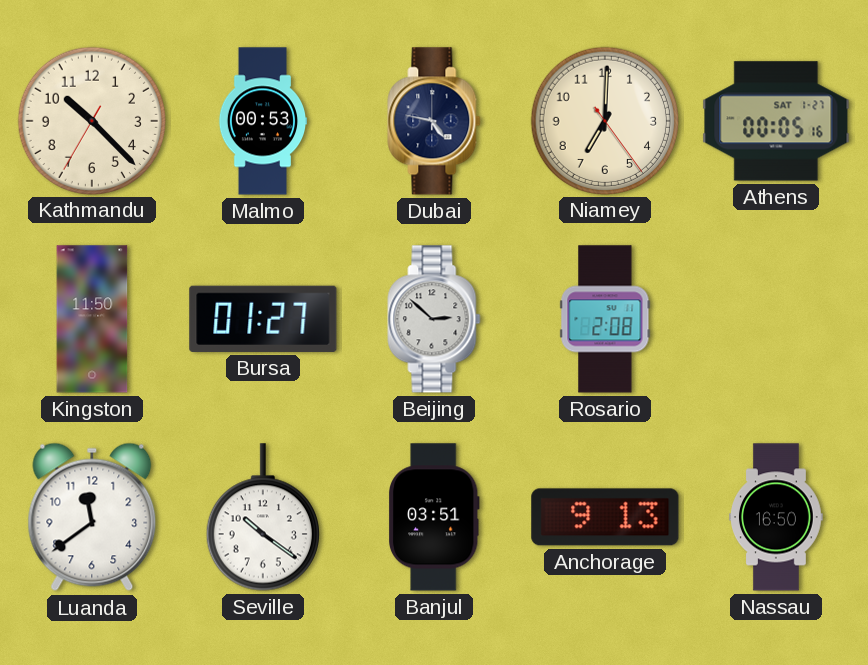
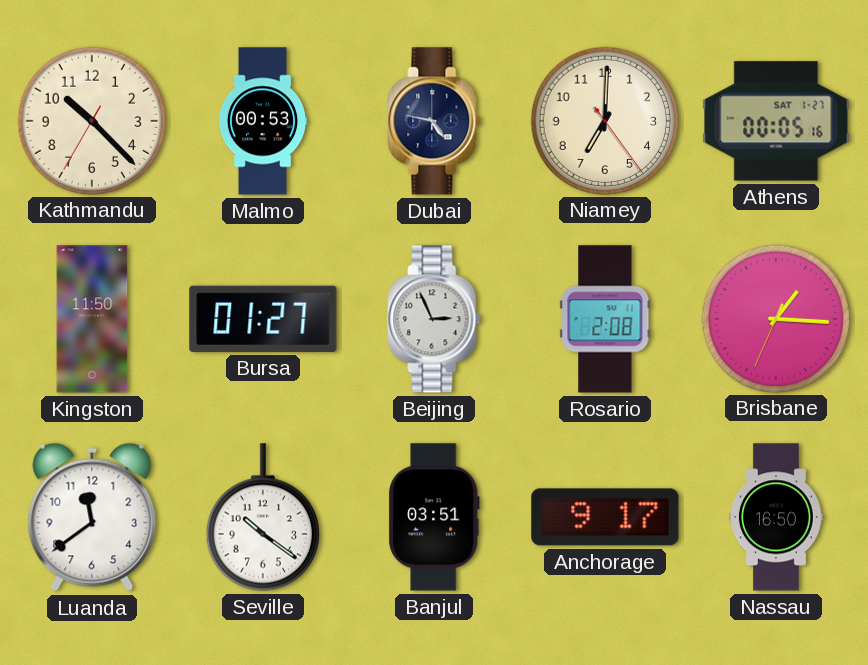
Beijing: 2:52 -> 2:56 (434, 319)
Brisbane: none -> 1:15 (775, 318)
Anchorage: 9:13 -> 9:17 (605, 517)
